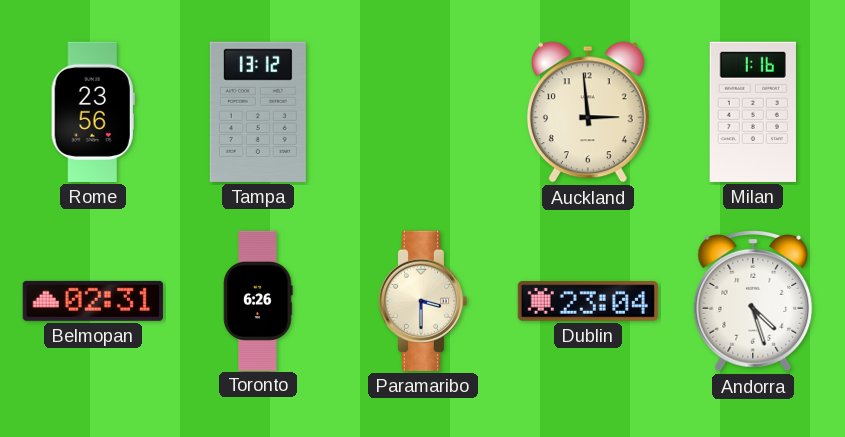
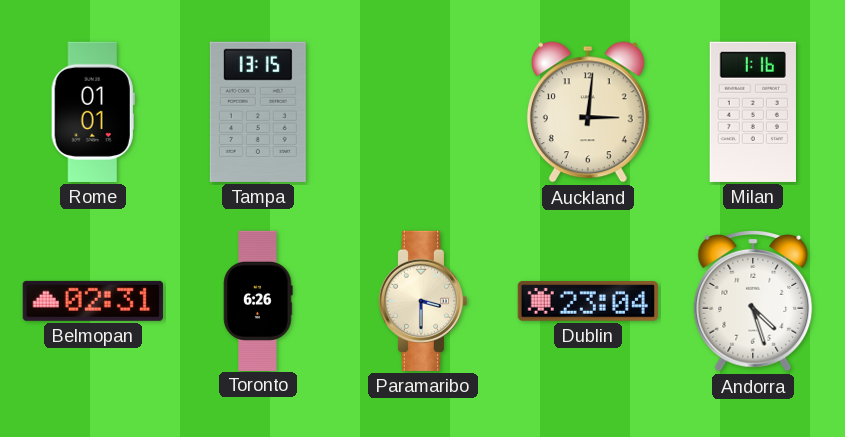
Rome: 23:56 -> 01:01 (93, 112)
Tampa: 13:12 -> 13:15 (258, 112)
Auckland: 2:59 -> 3:01 (588, 112)
